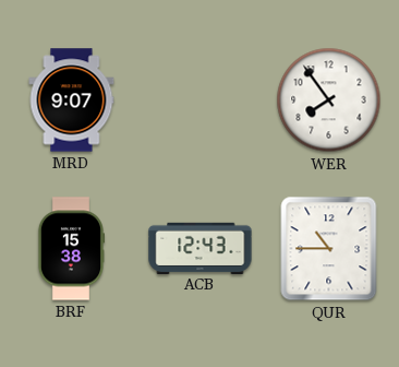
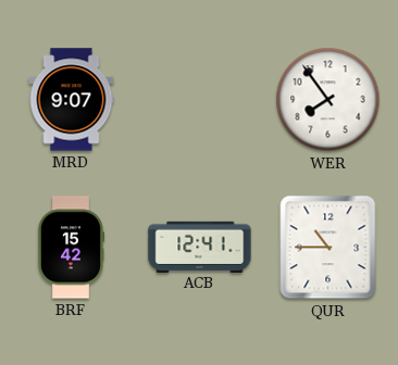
BRF: 15:38 -> 15:42 (70, 248)
ACB: 12:43 -> 12:41 (200, 247)
